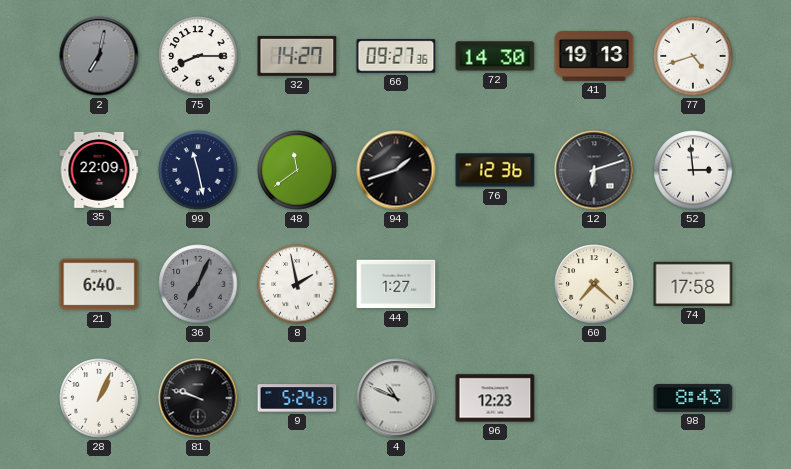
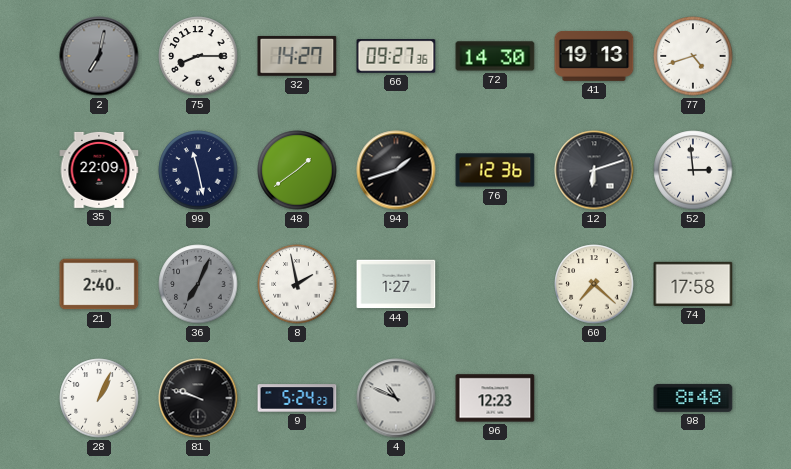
48: 11:39 -> 1:39 (297, 170)
21: 6:40 -> 2:40 (99, 284)
98: 8:43 -> 8:48 (693, 398)
